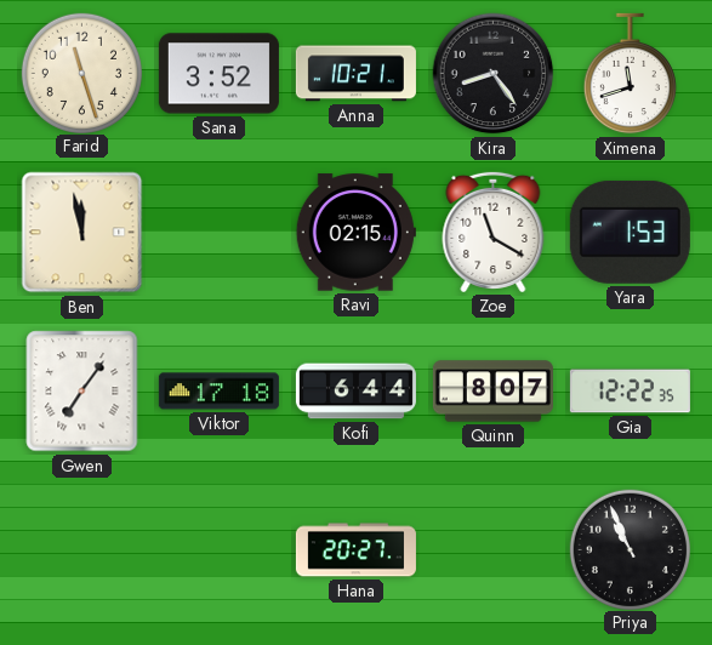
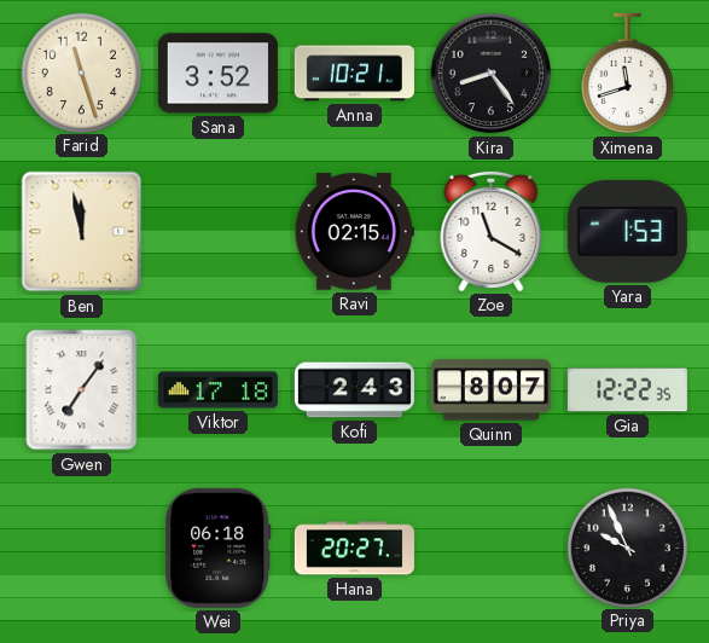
Kofi: 6:44 -> 2:43 (354, 390)
Wei: none -> 06:18 (219, 548)
Priya: 10:56 -> 9:56 (627, 548)
